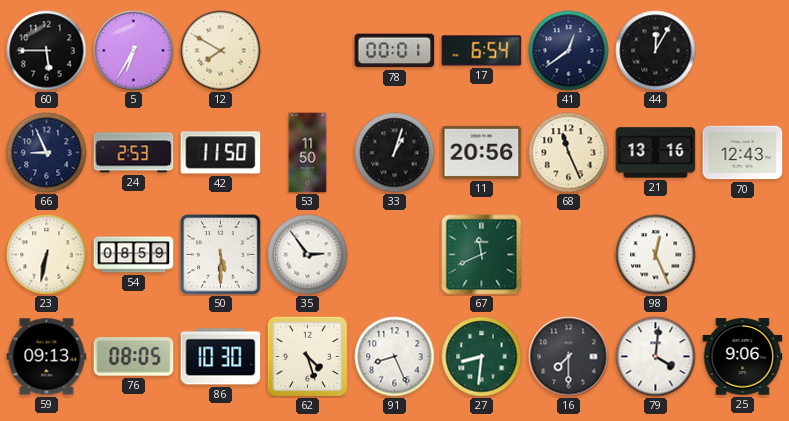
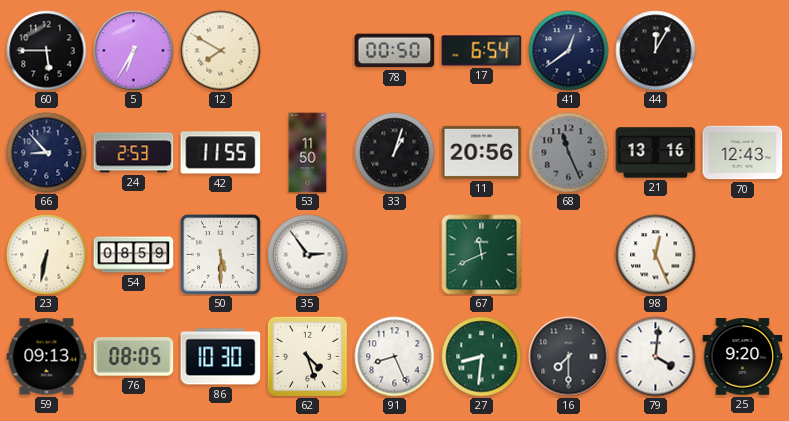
78: 00:01 -> 00:50 (395, 51)
66: 8:56 -> 8:53 (47, 153)
42: 11:50 -> 11:55 (221, 153)
68 dial: cream -> grey (569, 153)
25: 9:06 -> 9:20 (743, 357)
